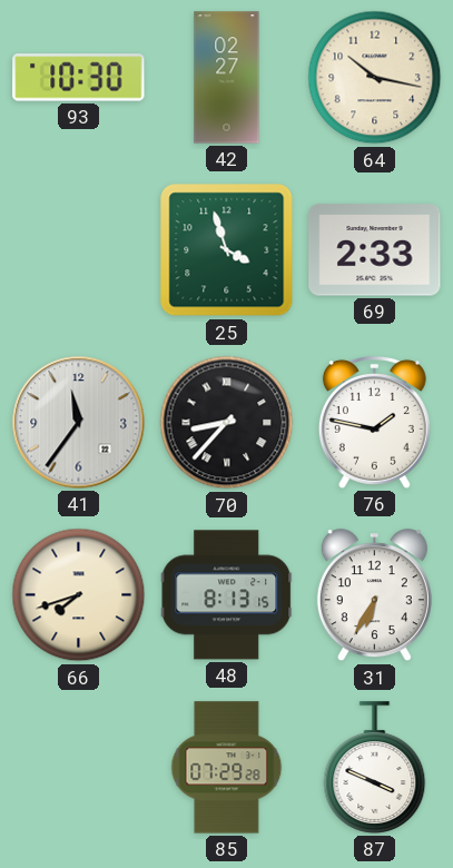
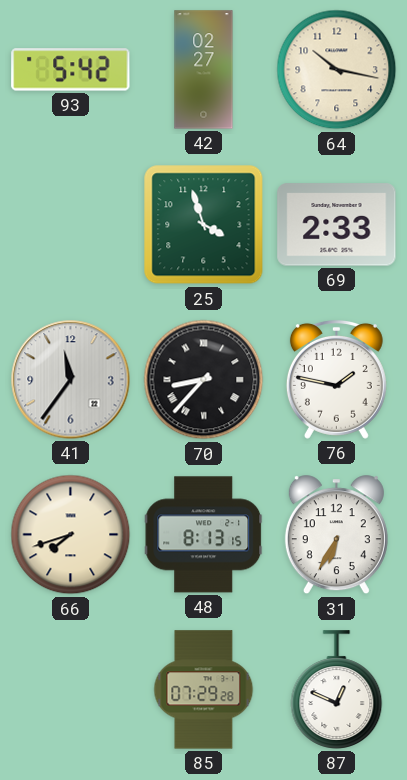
93: 10:30 -> 5:42 (71, 70)
87: 3:49 -> 12:49 (337, 690)
